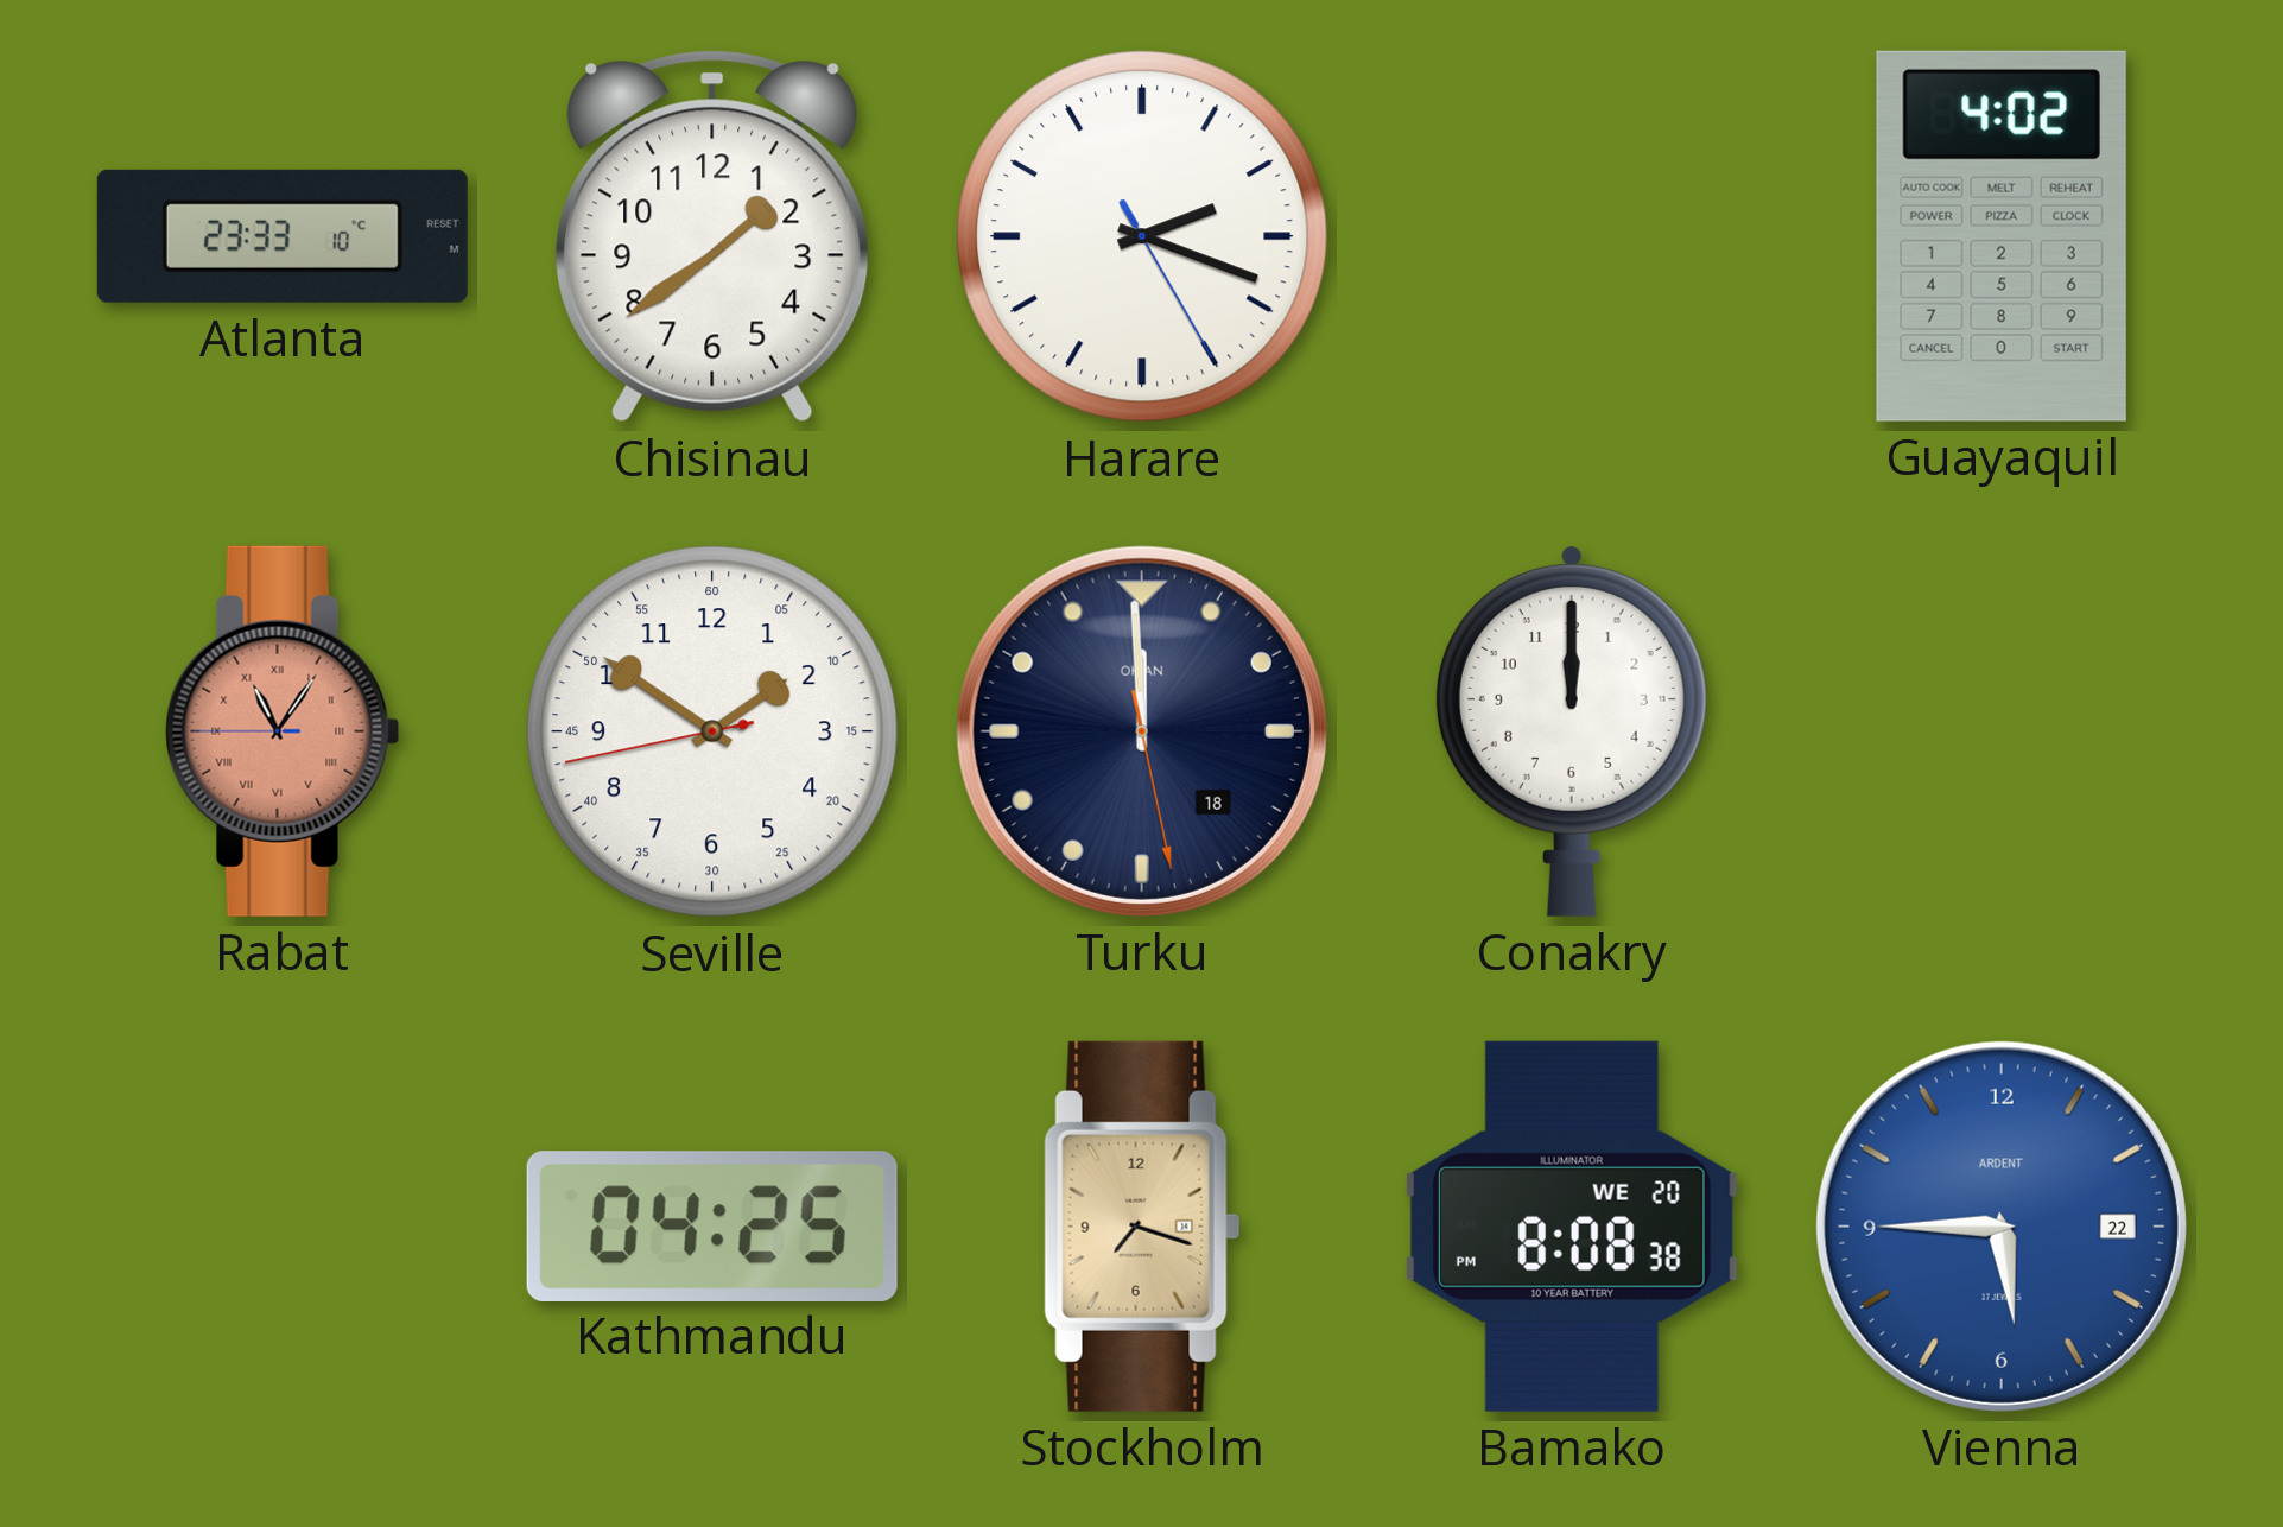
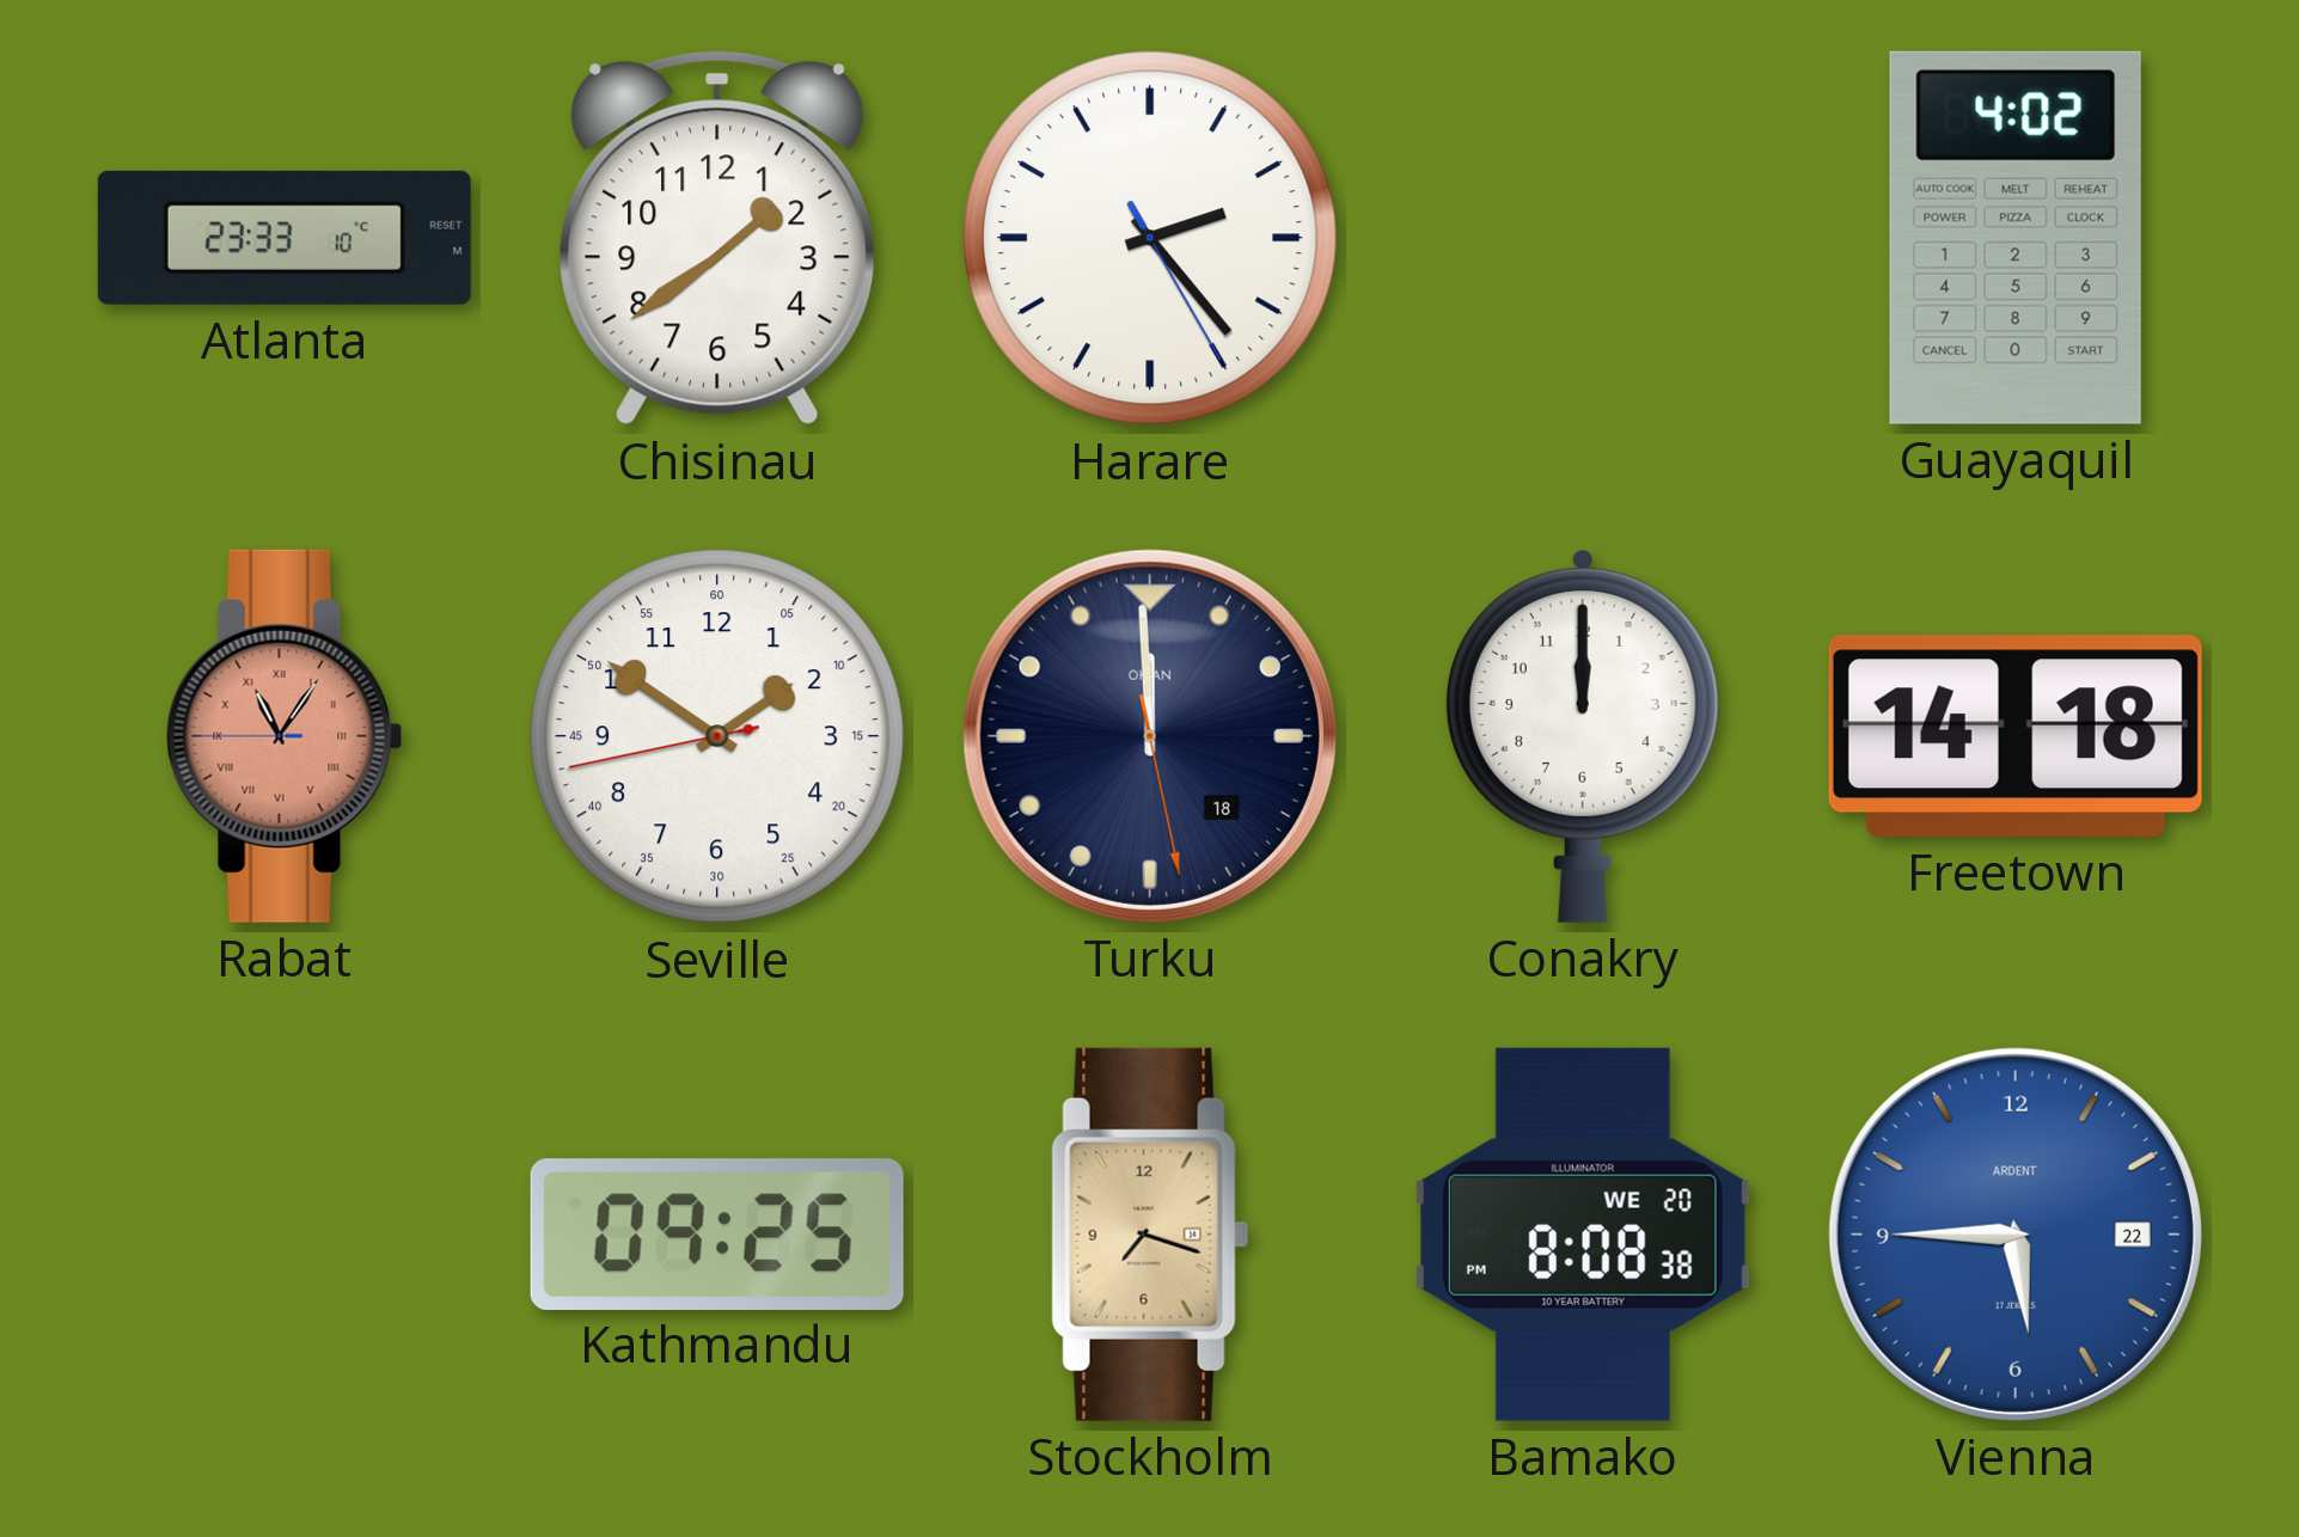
Harare: 2:18 -> 2:23 (1151, 239)
Freetown: none -> 14:18 (2016, 736)
Kathmandu: 04:25 -> 09:25 (717, 1233)
